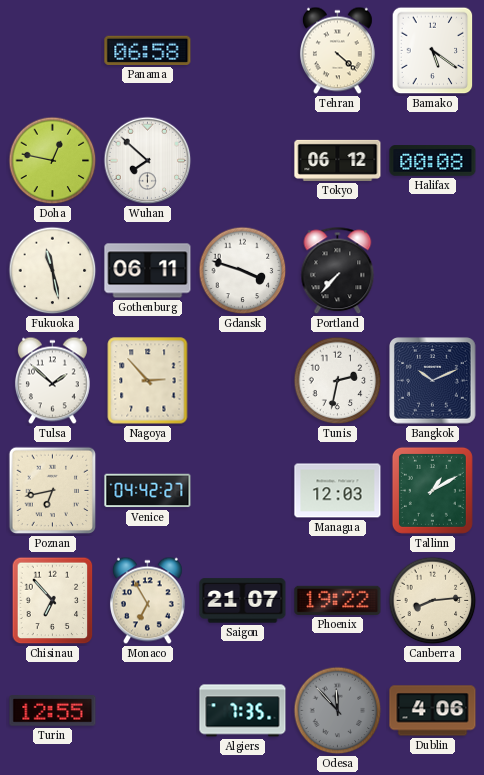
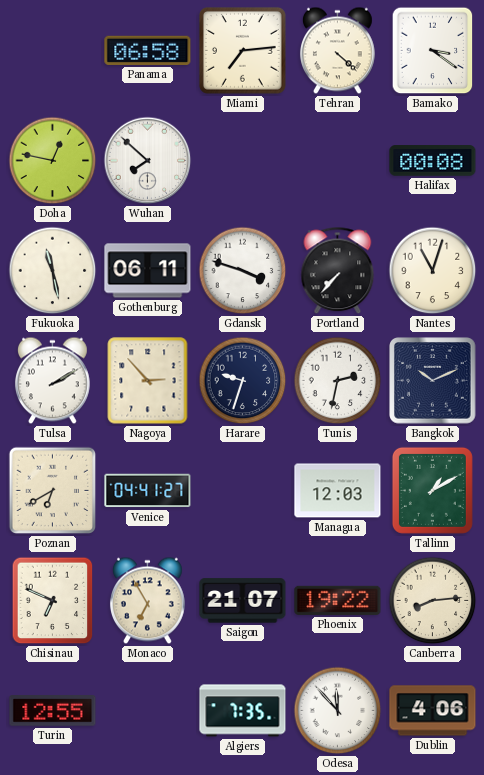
Miami: none -> 7:14 (242, 50)
Bamako: 5:21 -> 3:21 (433, 51)
Tokyo: 06:12 -> none (338, 160)
Nantes: none -> 11:03 (433, 271)
Tulsa: 1:52 -> 2:10 (52, 381)
Harare: none -> 9:33 (243, 381)
Poznan: 6:43 -> 6:40 (53, 491)
Venice: 04:42 -> 04:41 (148, 491)
Chisinau: 6:53 -> 6:49 (53, 601)
Odesa dial: grey -> white (338, 711)
